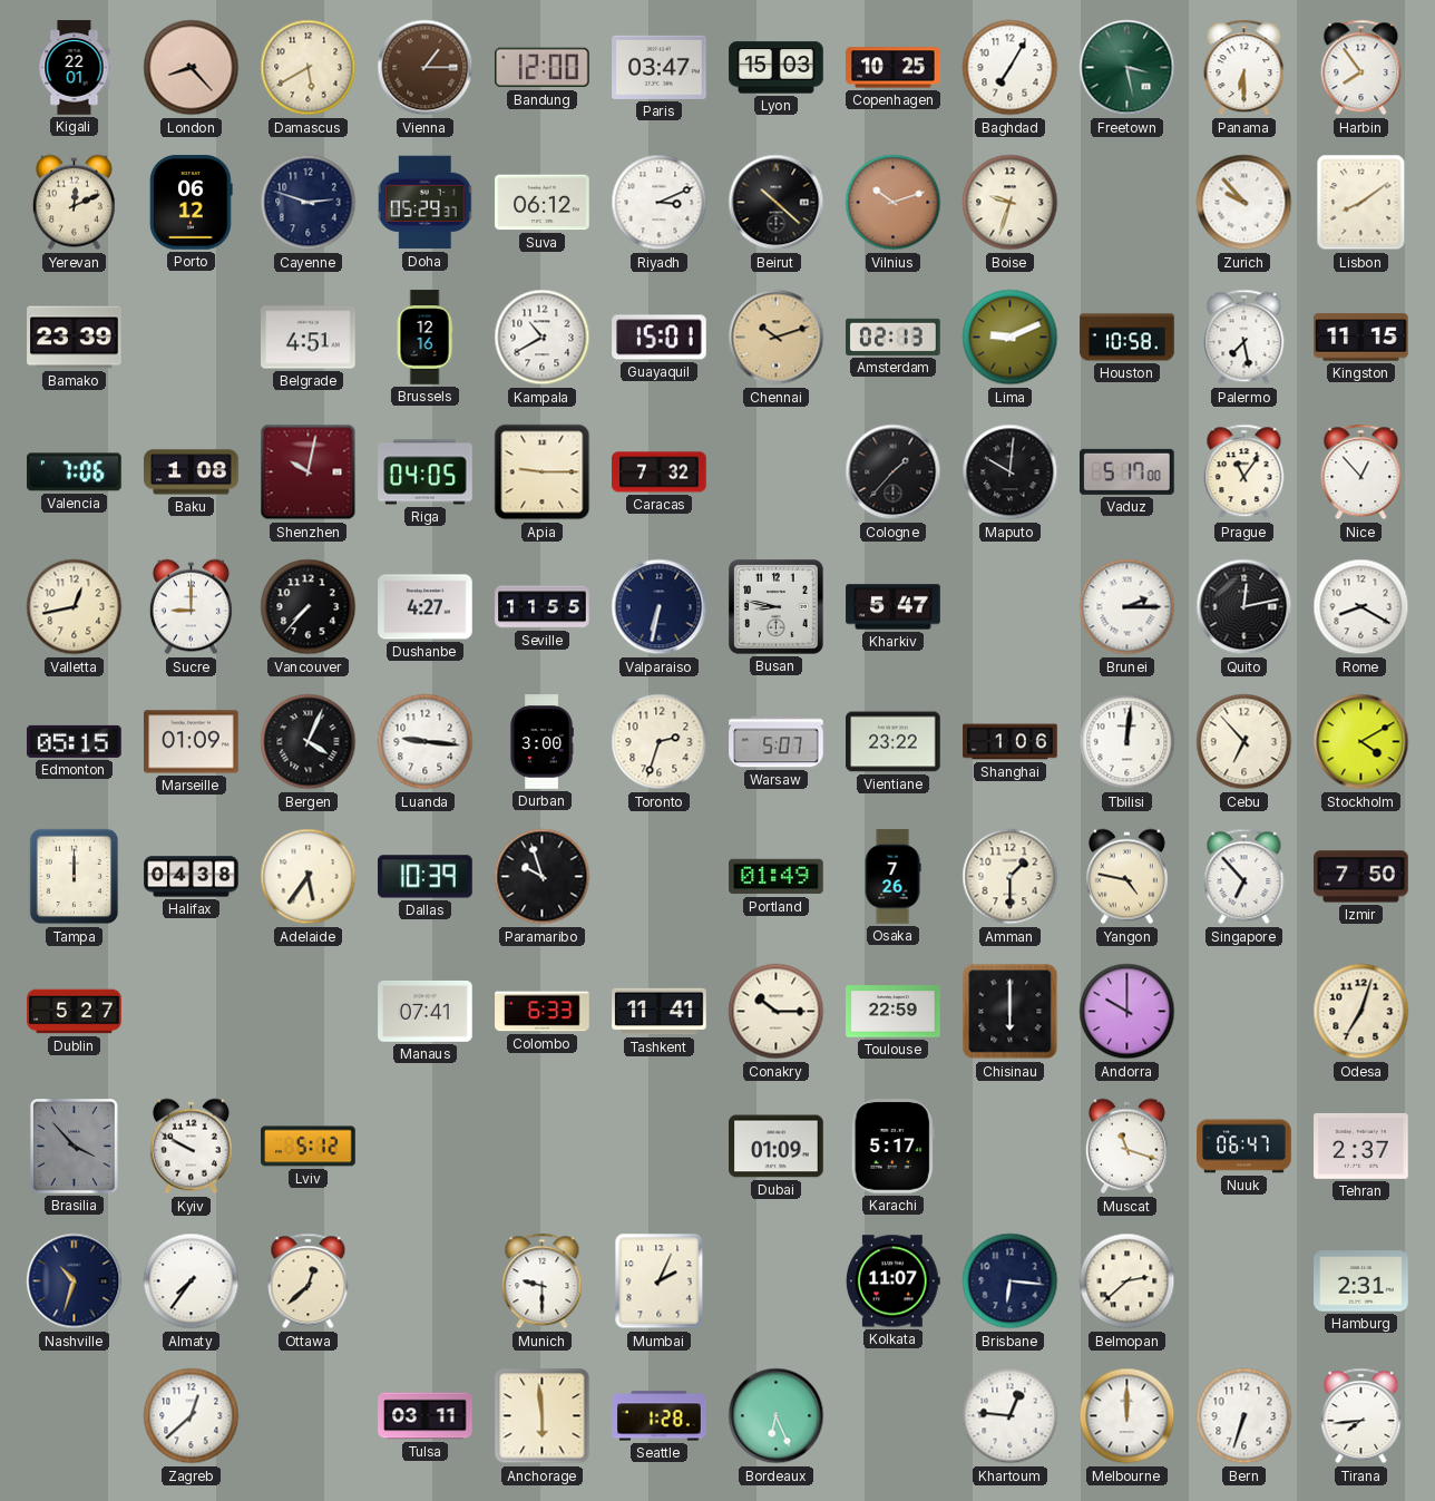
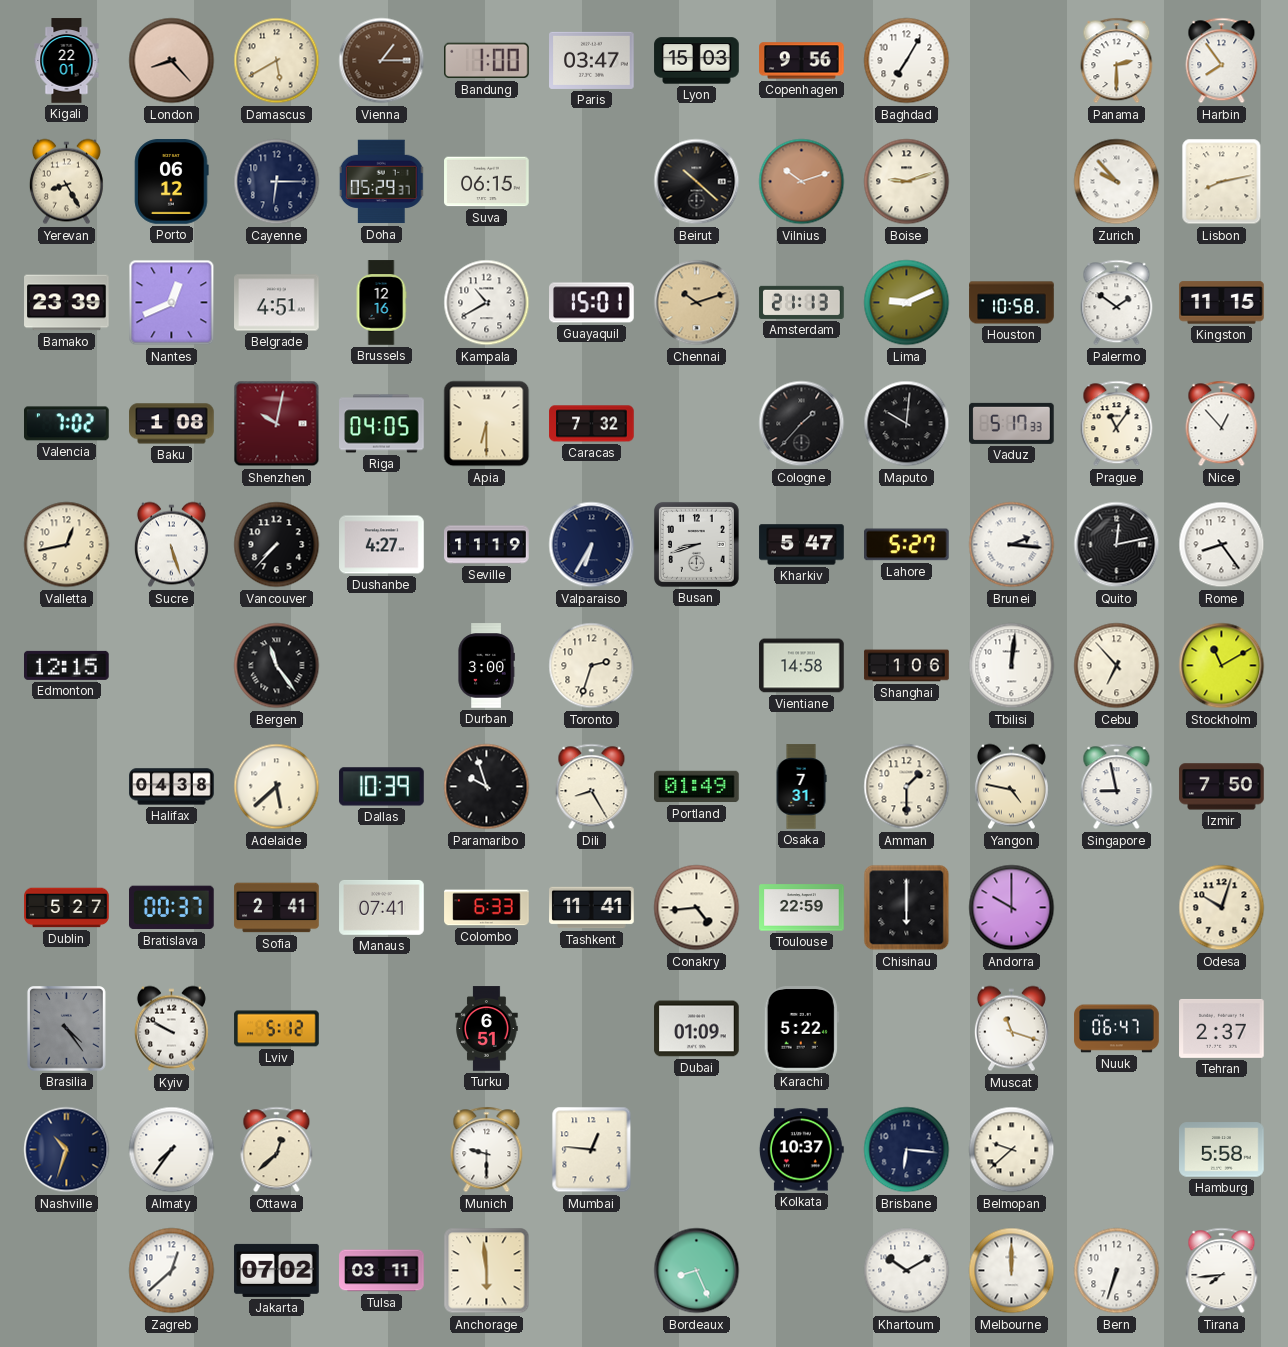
Bandung: 12:00 -> 1:00 (487, 61)
Copenhagen: 10:25 -> 9:56 (802, 61)
Freetown: 3:28 -> none (1127, 68)
Panama: 6:30 -> 2:30 (1117, 61)
Yerevan: 12:11 -> 8:25 (66, 182)
Cayenne: 2:48 -> 6:15 (277, 182)
Suva: 06:12 -> 06:15 (487, 182)
Riyadh: 3:11 -> none (660, 203)
Boise: 9:33 -> 9:12 (907, 182)
Lisbon: 8:09 -> 8:13 (1222, 182)
Nantes: none -> 12:41 (172, 303)
Amsterdam: 02:13 -> 21:13 (802, 302)
Palermo: 7:28 -> 1:51 (1117, 303)
Valencia: 7:06 -> 7:02 (67, 424)
Apia: 9:15 -> 6:30 (487, 424)
Vaduz: 5:17:00 -> 5:17:33 (1012, 423)
Sucre: 9:00 -> 5:27 (171, 545)
Seville: 11:55 -> 11:19 (487, 545)
Valparaiso: 6:32 -> 6:35 (592, 545)
Busan: 8:47 -> 8:42 (696, 544)
Lahore: none -> 5:27 (907, 545)
Brunei: 2:15 -> 2:16 (1012, 545)
Rome: 8:20 -> 8:24 (1222, 545)
Edmonton: 05:15 -> 12:15 (67, 665)
Marseille: 01:09 -> none (192, 742)
Bergen: 4:04 -> 11:24 (277, 666)
Luanda: 9:16 -> none (426, 742)
Warsaw: 5:07 -> none (777, 742)
Vientiane: 23:22 -> 14:58 (802, 666)
Stockholm: 4:10 -> 11:10 (1222, 666)
Tampa: 12:00 -> none (74, 877)
Adelaide: 5:36 -> 5:38 (277, 787)
Dili: none -> 8:25 (592, 787)
Osaka: 7:26 -> 7:31 (801, 787)
Singapore: 6:53 -> 8:58 (1117, 787)
Bratislava: none -> 00:37 (172, 908)
Sofia: none -> 2:41 (277, 908)
Conakry: 10:15 -> 4:44 (697, 908)
Odesa: 7:03 -> 10:03 (1222, 908)
Brasilia: 3:53 -> 4:24 (67, 1029)
Turku: none -> 6:51 (487, 1029)
Karachi: 5:17 -> 5:22 (801, 1029)
Mumbai: 2:04 -> 12:46 (592, 1150)
Kolkata: 11:07 -> 10:37 (801, 1150)
Belmopan: 2:38 -> 9:38 (1012, 1150)
Hamburg: 2:31 -> 5:58 (1222, 1150)
Jakarta: none -> 07:02 (277, 1270)
Seattle: 1:28 -> none (660, 1416)
Bordeaux: 6:26 -> 8:26 (697, 1271)
Khartoum: 12:46 -> 10:10 (907, 1271)
